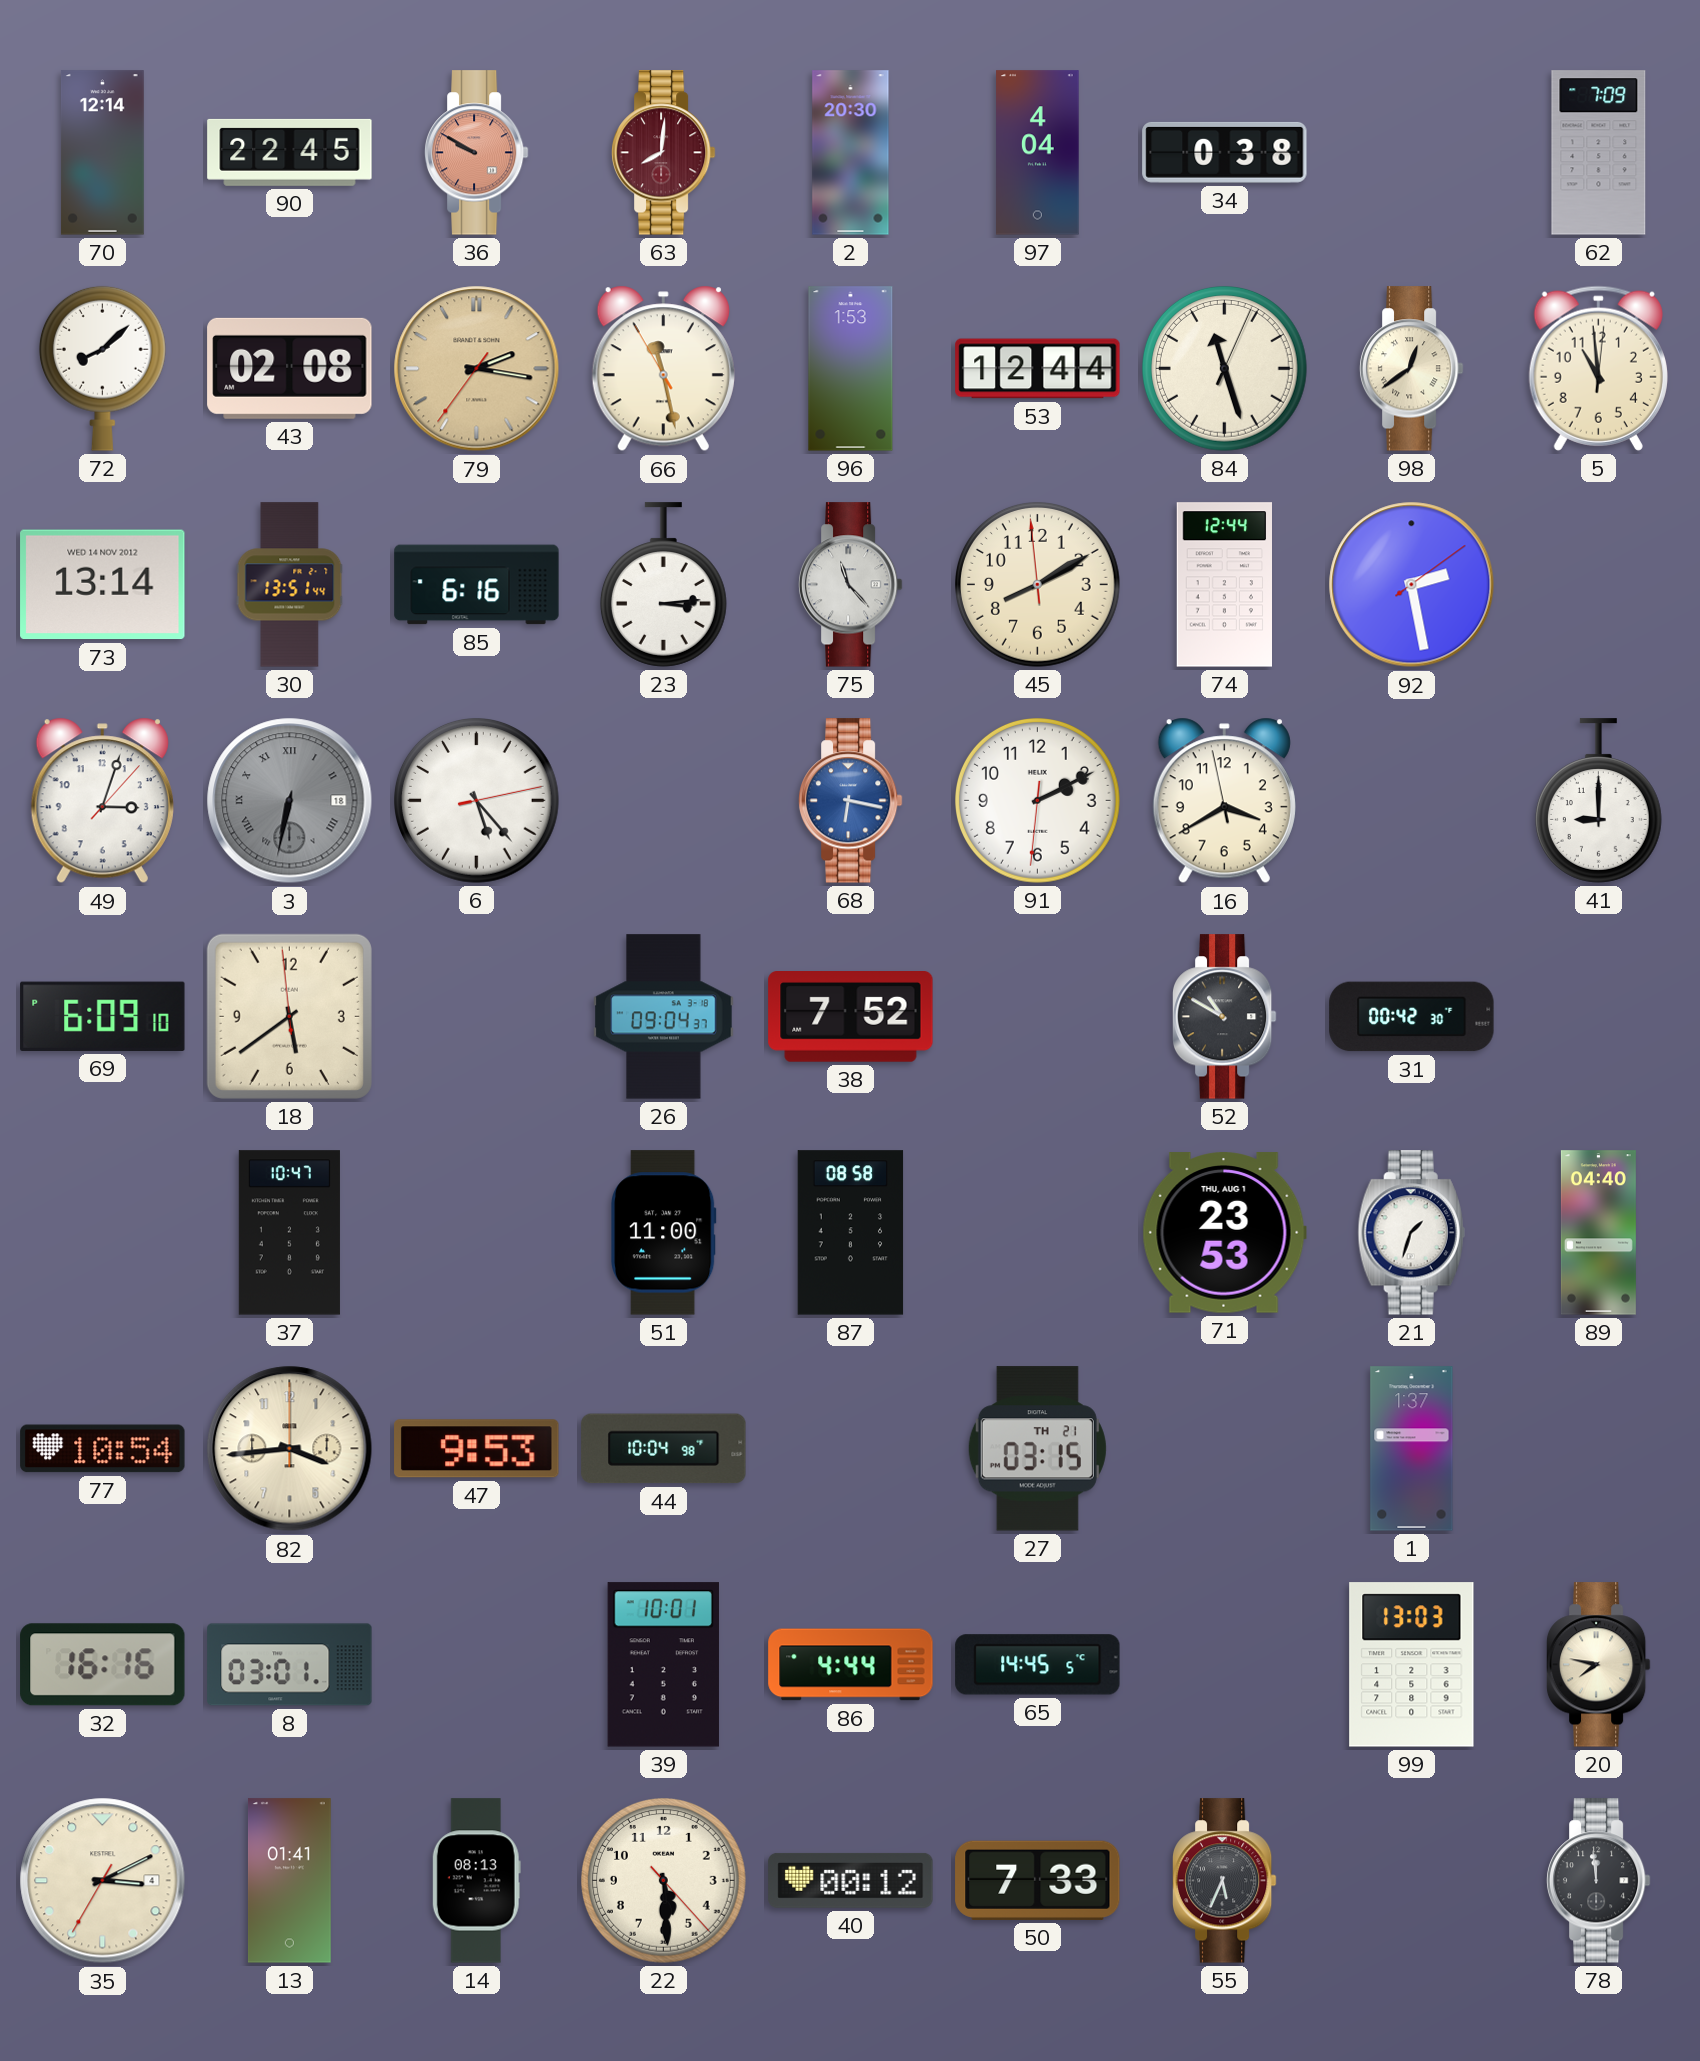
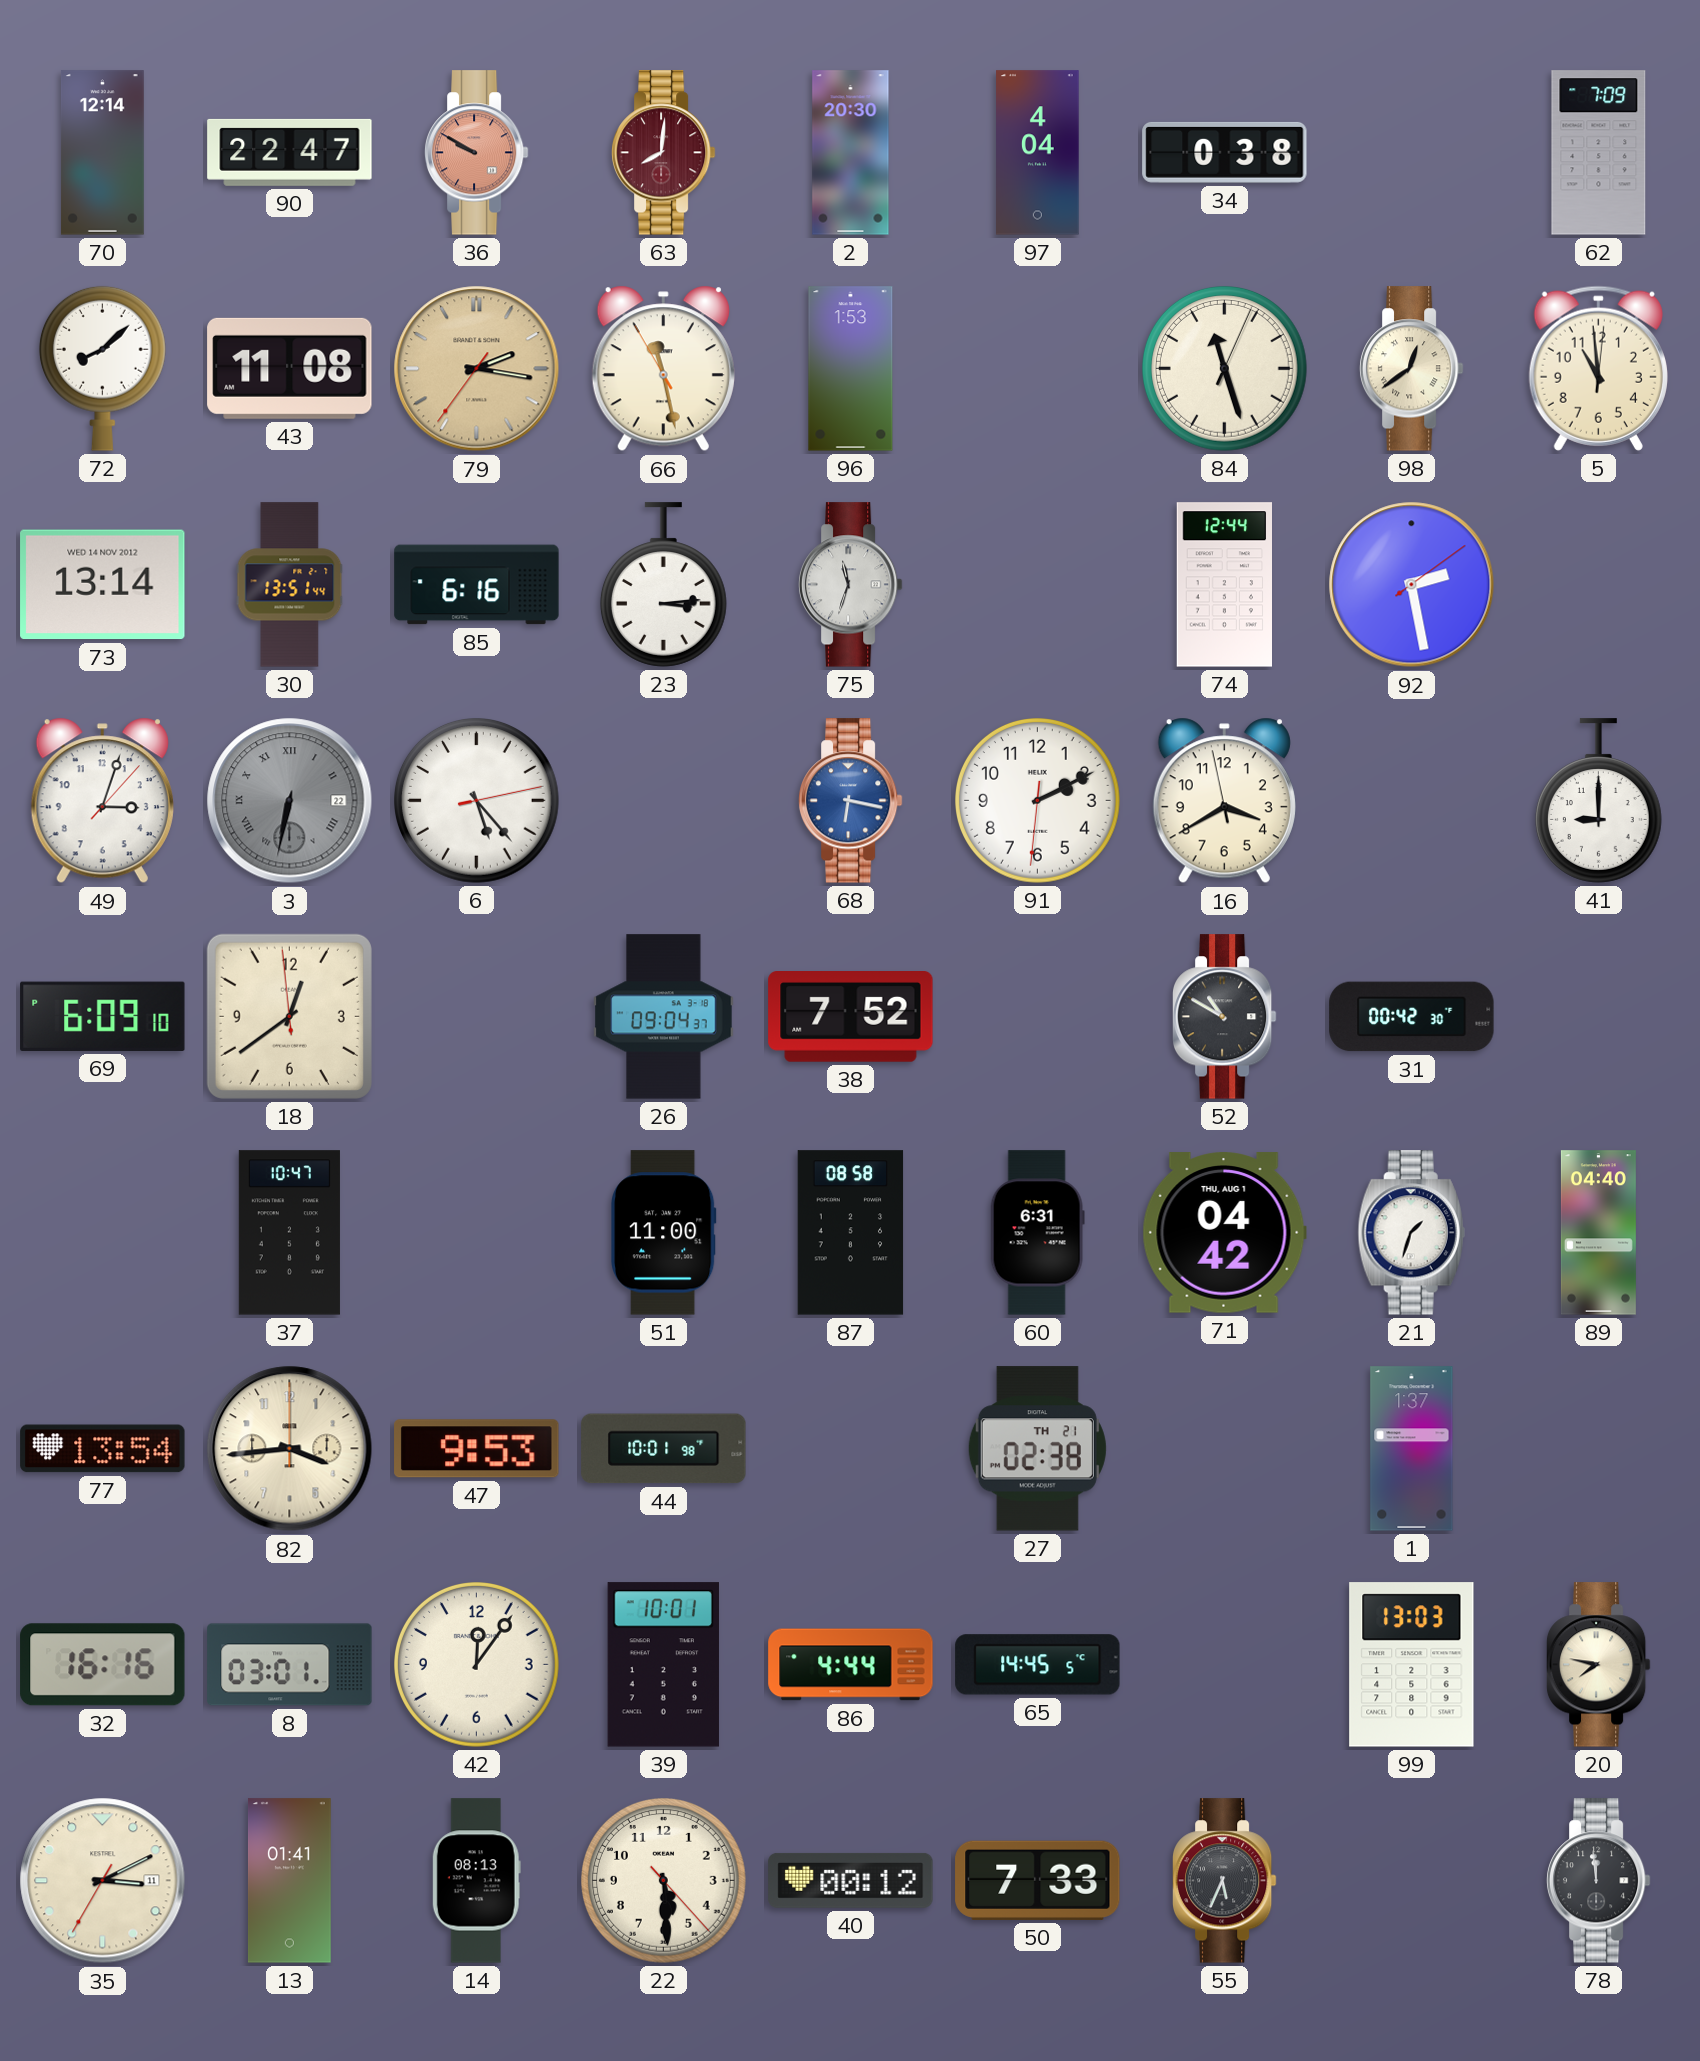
90: 22:45 -> 22:47 (290, 152)
43: 02:08 -> 11:08 (290, 368)
53: 12:44 -> none (1038, 369)
75: 11:23 -> 11:33 (850, 585)
45: 8:09 -> none (1038, 585)
3 date: 18 -> 22 (290, 801)
18: 5:38 -> 12:38 (289, 1016)
60: none -> 6:31 (1037, 1233)
71: 23:53 -> 04:42 (1224, 1233)
77: 10:54 -> 13:54 (103, 1449)
44: 10:04 -> 10:01 (664, 1449)
27: 03:15 -> 02:38 (1037, 1449)
42: none -> 12:06 (477, 1665)
35 date: 4 -> 11 (103, 1881)
